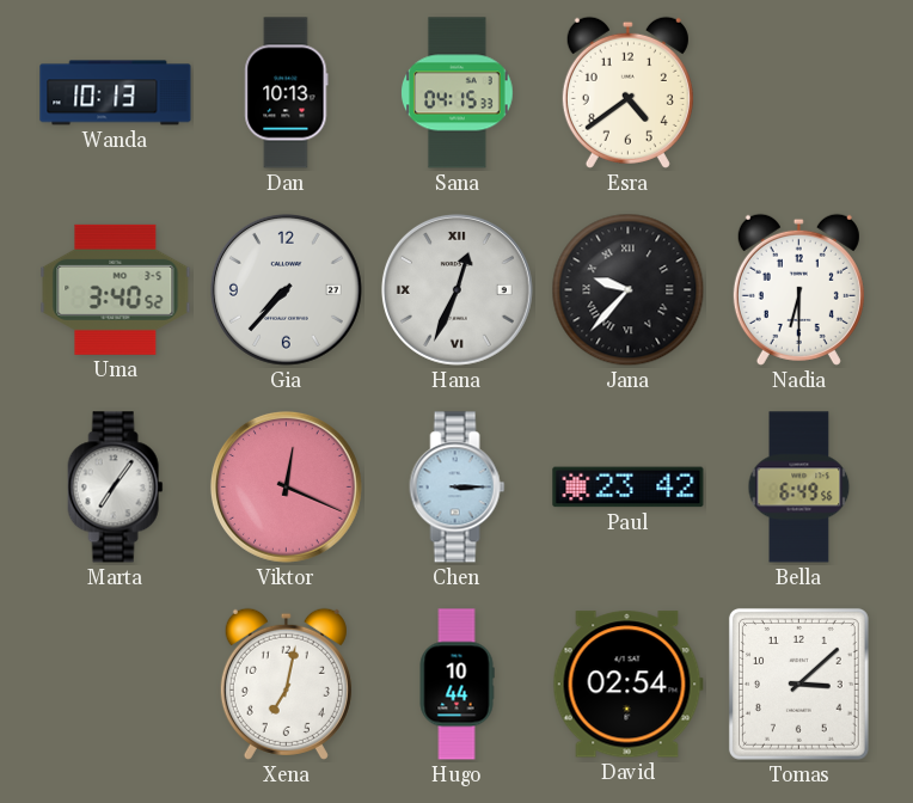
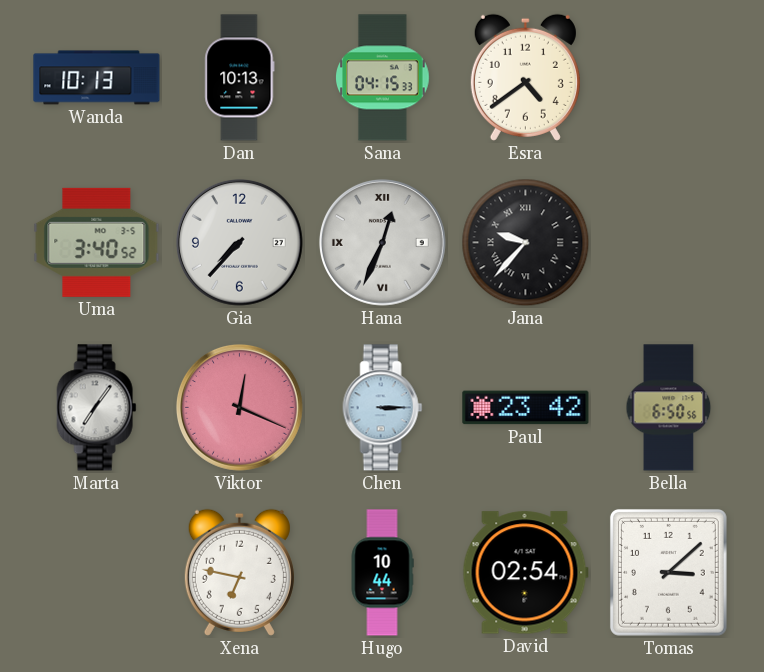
Nadia: 6:30 -> none (798, 289)
Bella: 6:49 -> 6:50 (669, 408)
Xena: 7:02 -> 6:47 (239, 572)
